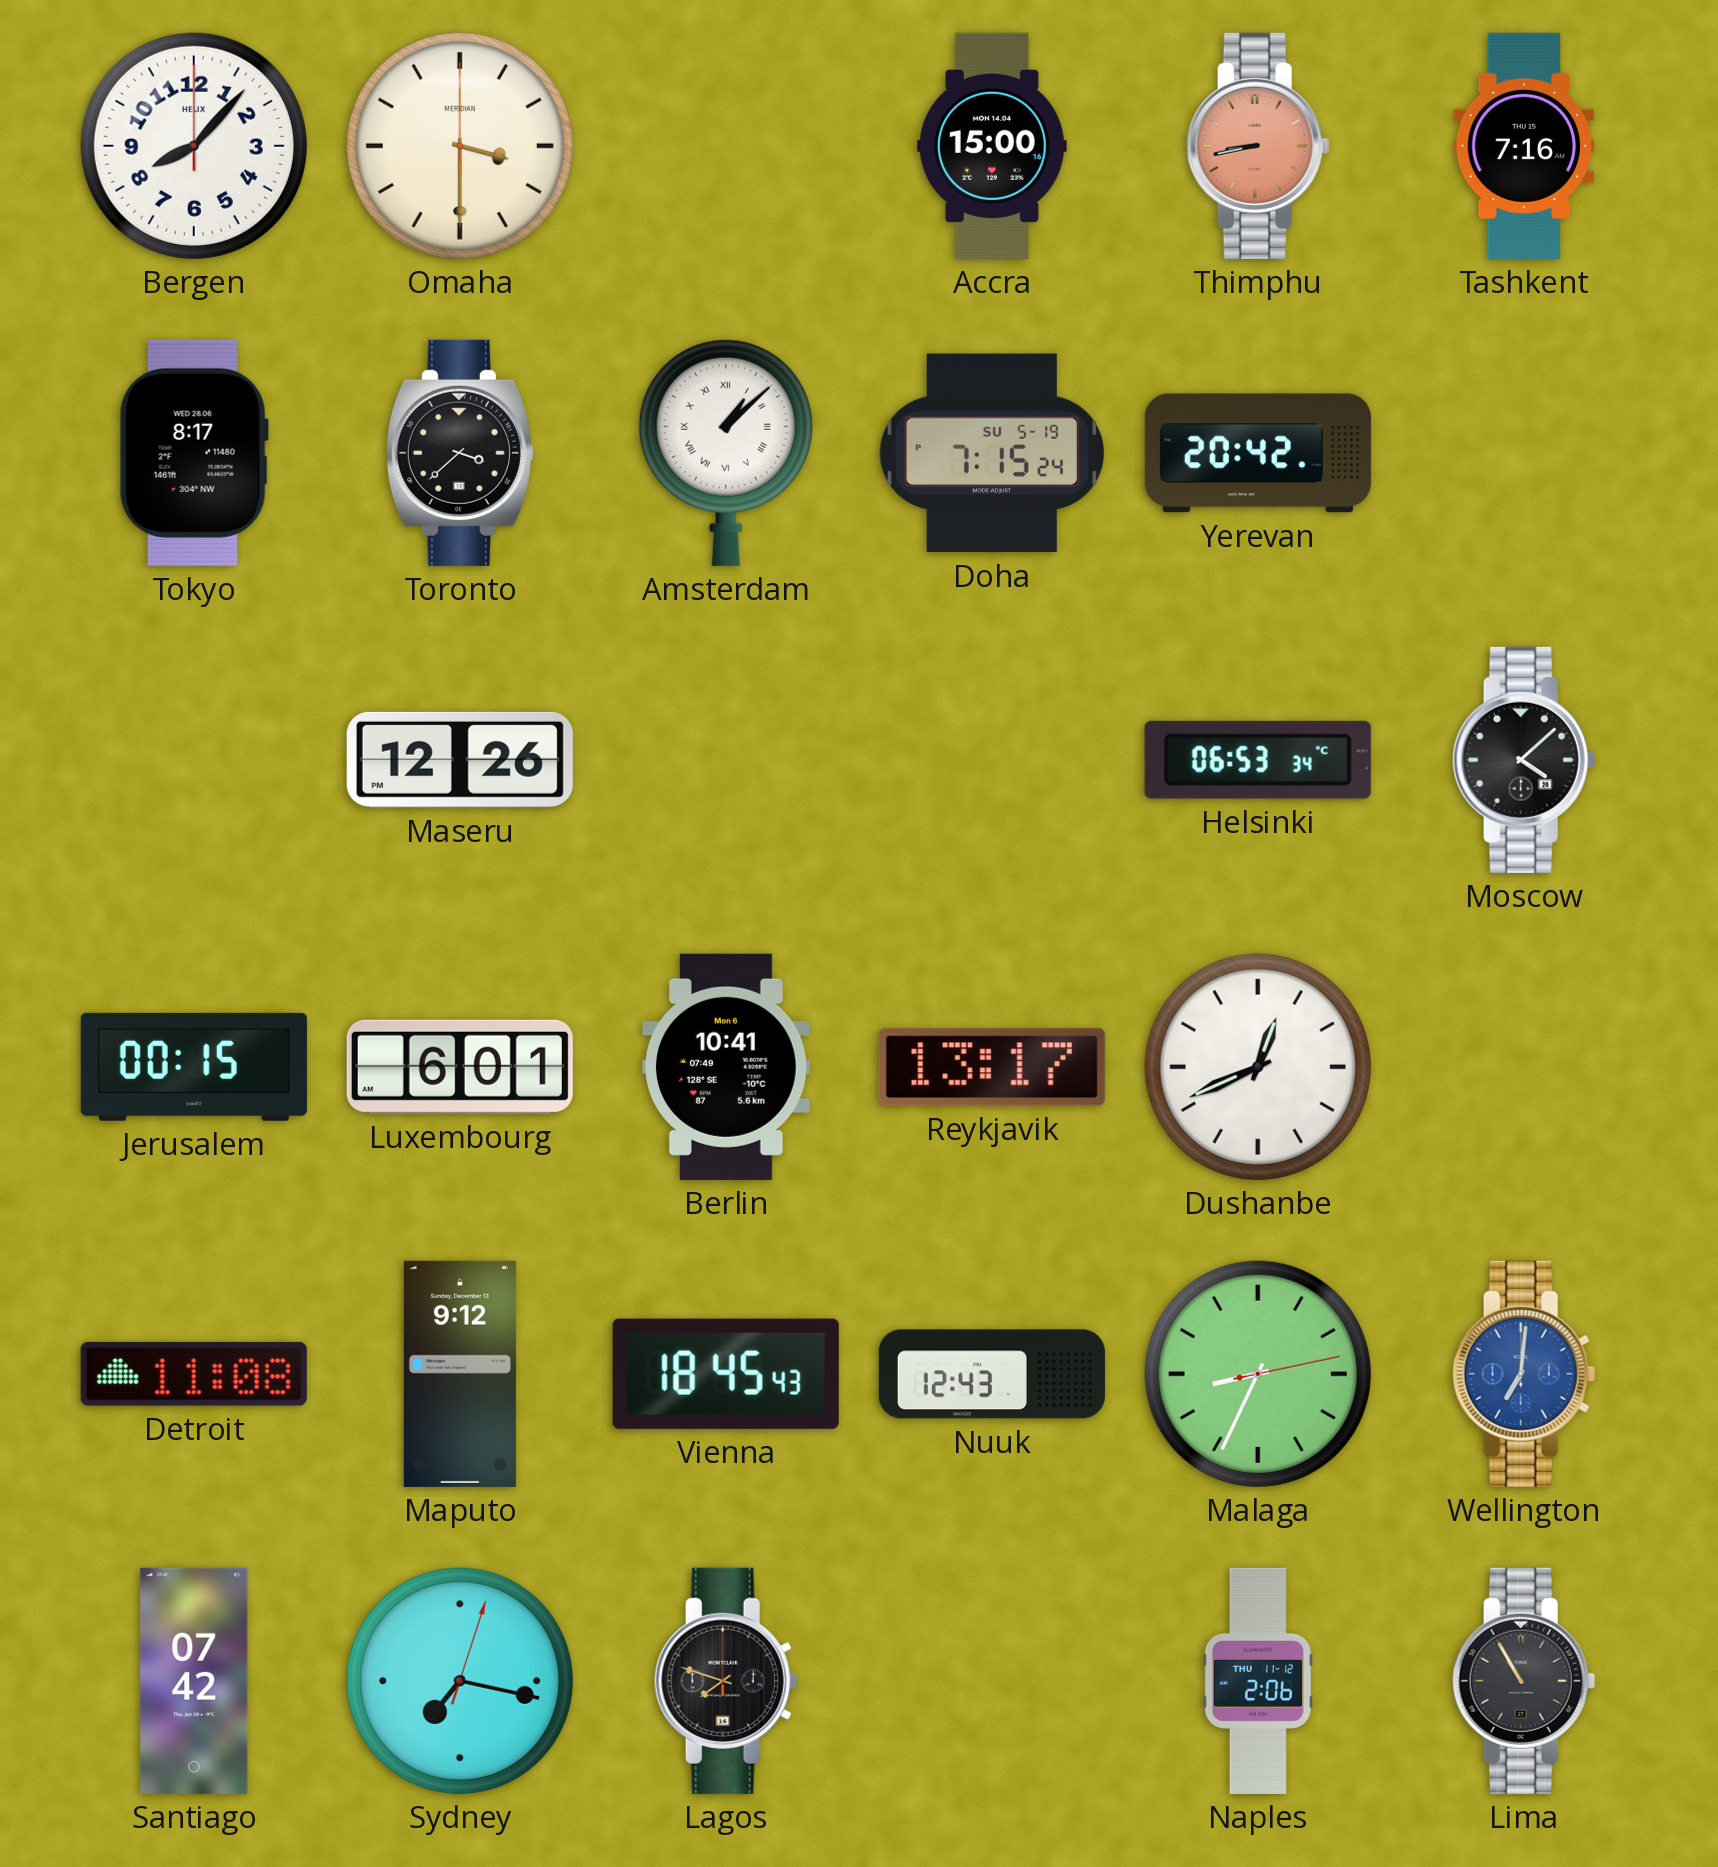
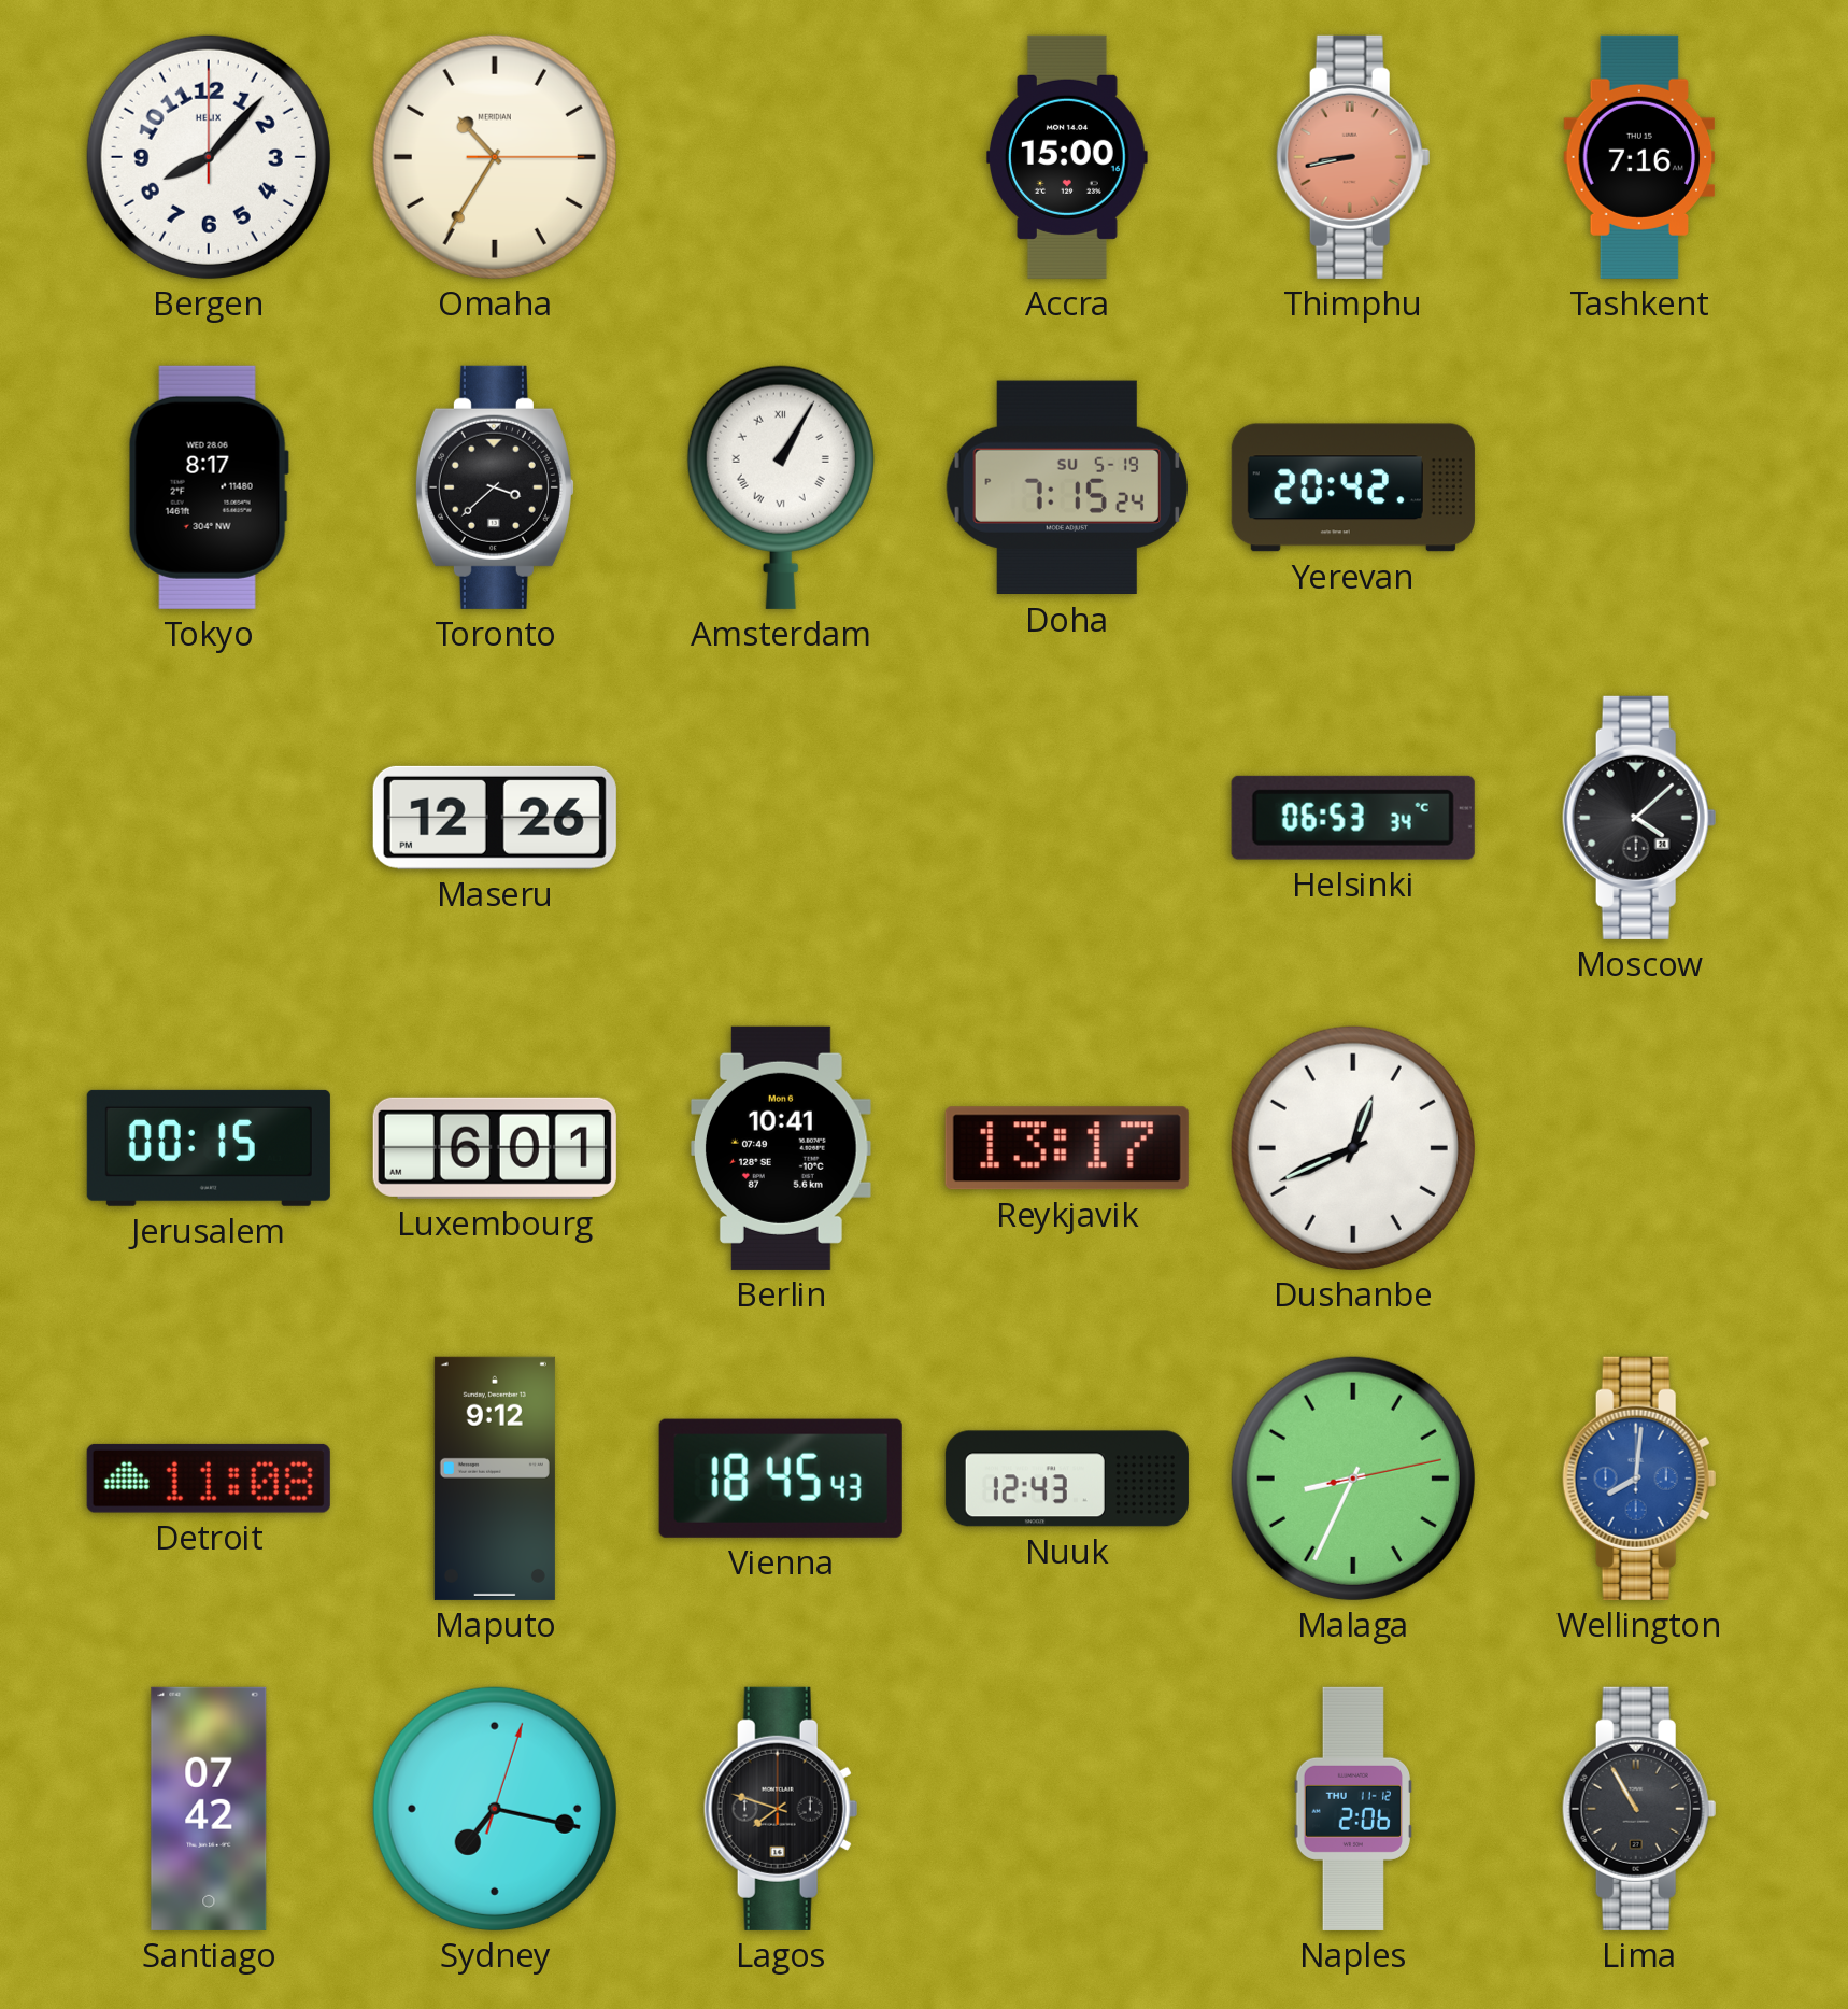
Omaha: 3:30 -> 10:35 (495, 157)
Amsterdam: 1:08 -> 1:05 (781, 487)
Wellington: 7:01 -> 8:01 (1639, 1479)
